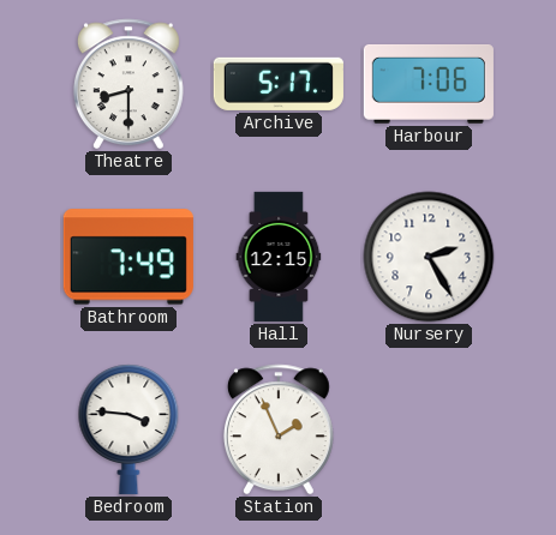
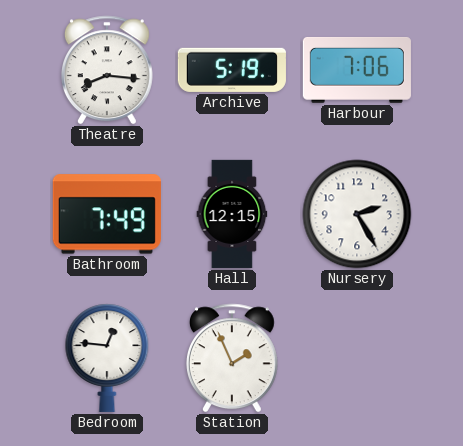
Theatre: 8:30 -> 8:16 (107, 70)
Archive: 5:17 -> 5:19 (232, 70)
Bedroom: 3:46 -> 12:46 (107, 358)
